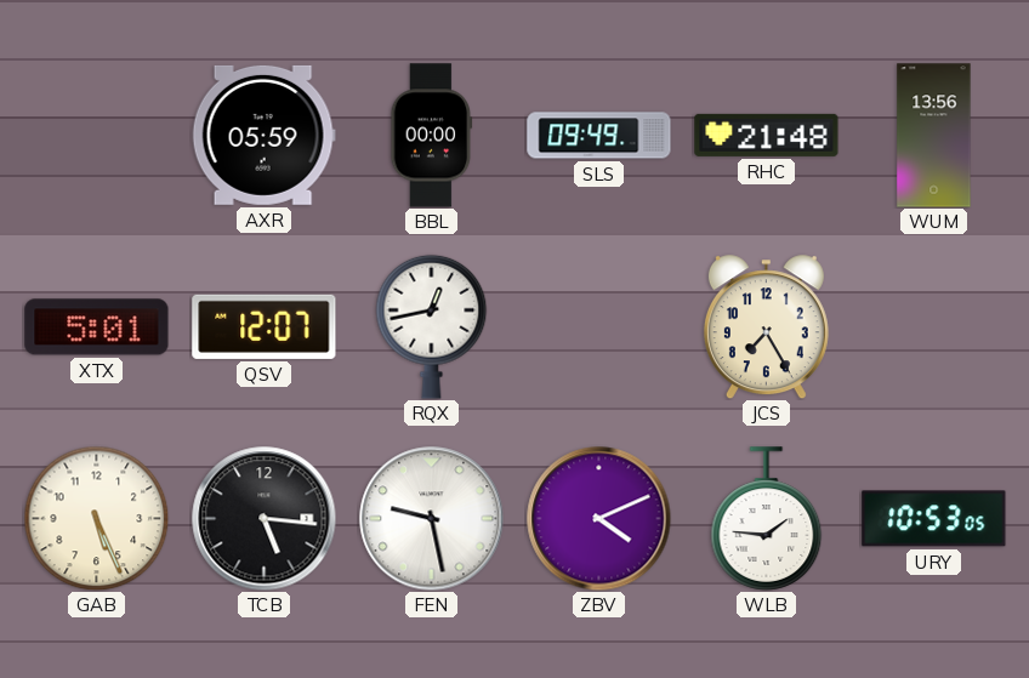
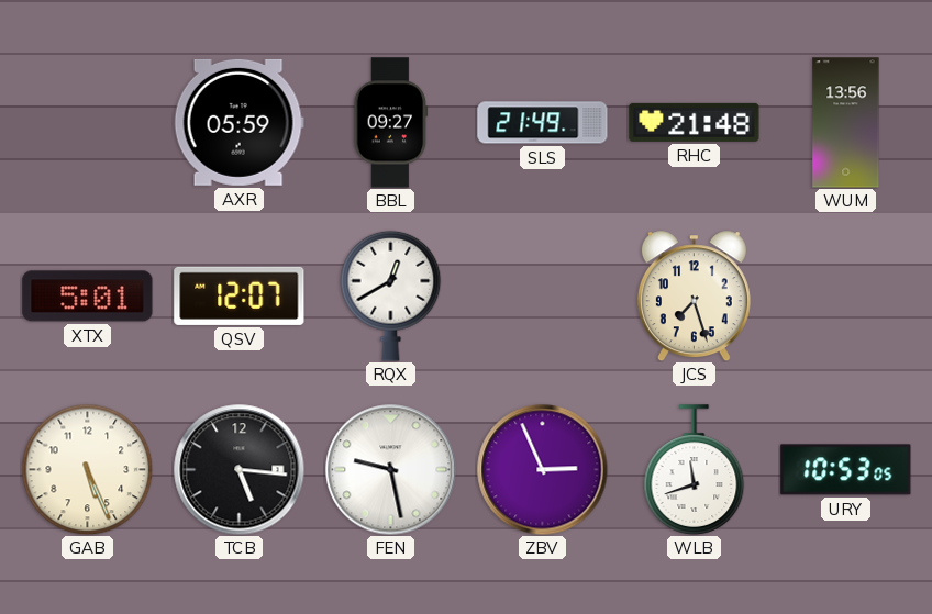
BBL: 00:00 -> 09:27 (391, 123)
SLS: 09:49 -> 21:49 (543, 123)
RQX: 12:43 -> 12:40 (391, 295)
JCS: 7:25 -> 7:27 (694, 297)
ZBV: 4:11 -> 2:56 (543, 470)
WLB: 1:46 -> 11:42 (695, 470)
